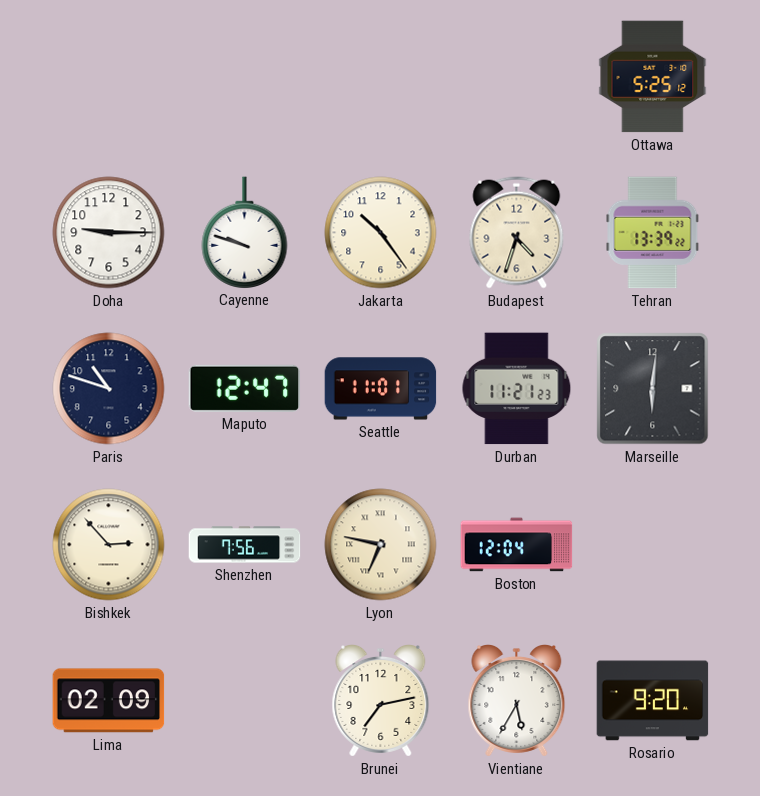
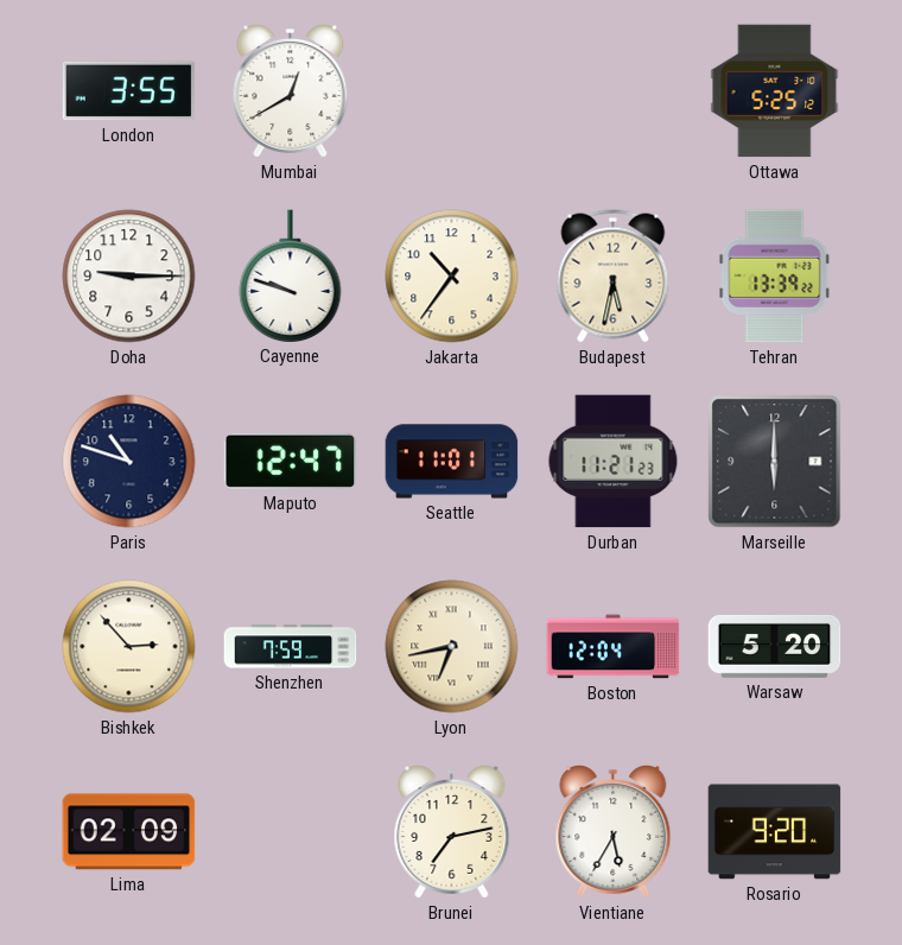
London: none -> 3:55 (129, 91)
Mumbai: none -> 12:40 (291, 91)
Jakarta: 10:24 -> 10:36 (452, 277)
Budapest: 4:33 -> 5:32 (614, 277)
Marseille: 6:01 -> 6:00 (775, 462)
Shenzhen: 7:56 -> 7:59 (291, 647)
Lyon: 6:47 -> 6:43 (452, 647)
Warsaw: none -> 5:20 (775, 646)
